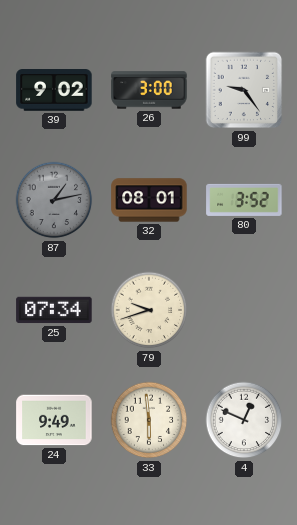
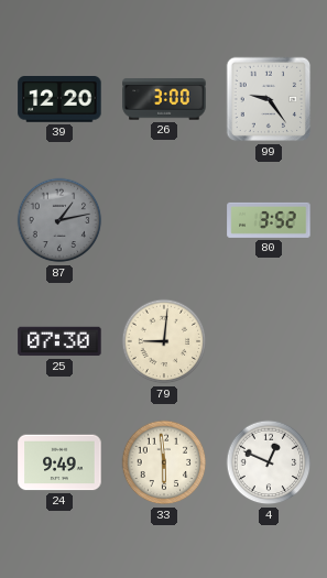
39: 9:02 -> 12:20 (59, 99)
32: 08:01 -> none (149, 200)
25: 07:34 -> 07:30 (59, 341)
79: 9:42 -> 9:01 (164, 341)
